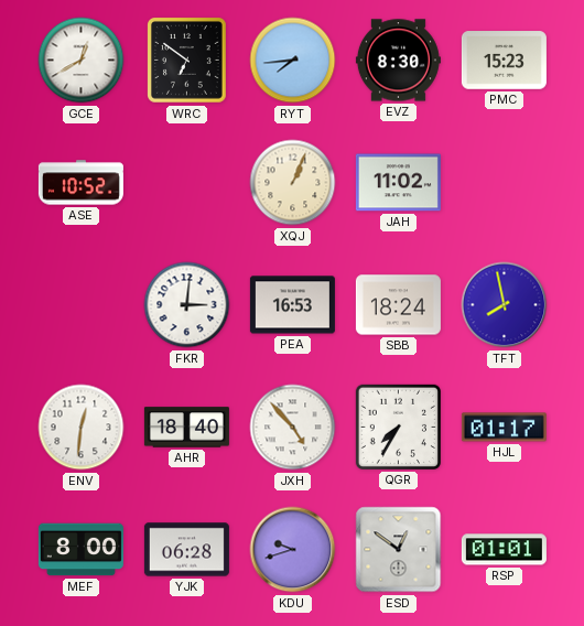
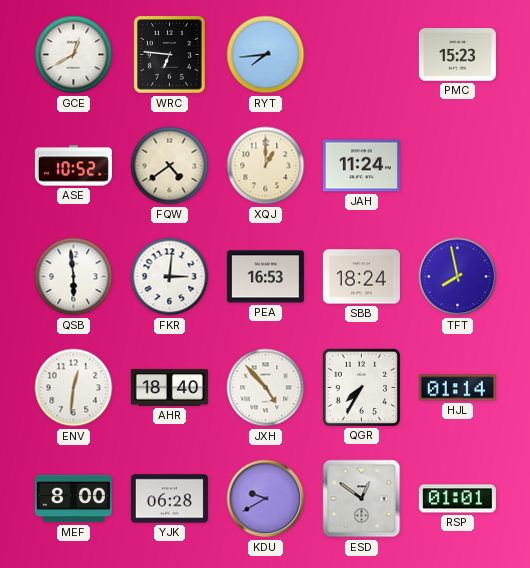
WRC: 6:51 -> 6:46 (170, 55)
EVZ: 8:30 -> none (398, 61)
FQW: none -> 4:39 (170, 166)
XQJ: 1:04 -> 1:00 (266, 166)
JAH: 11:02 -> 11:24 (361, 166)
QSB: none -> 5:59 (74, 277)
HJL: 01:17 -> 01:14 (457, 388)
KDU: 9:42 -> 9:40 (266, 499)
